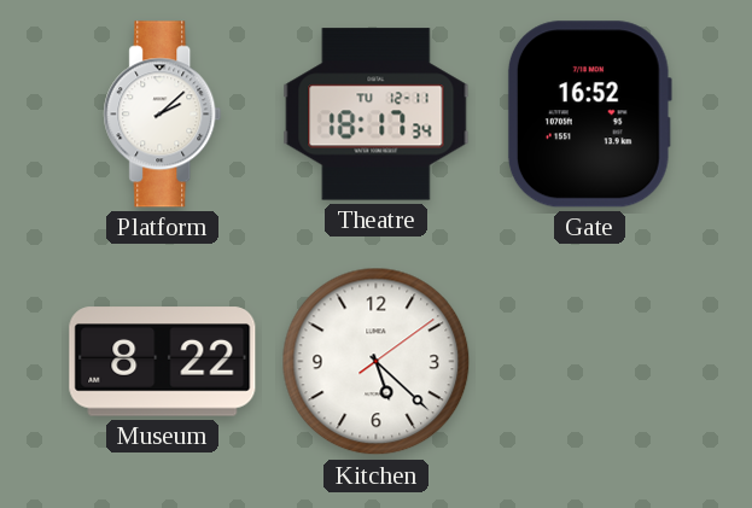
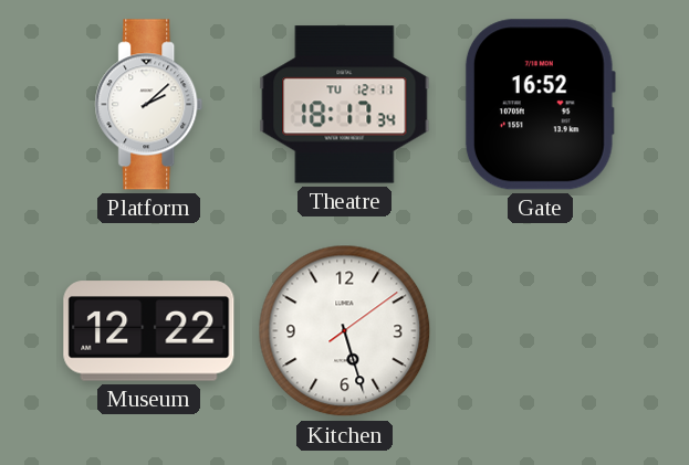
Museum: 8:22 -> 12:22 (149, 331)
Kitchen: 5:22 -> 5:27 (345, 331)
